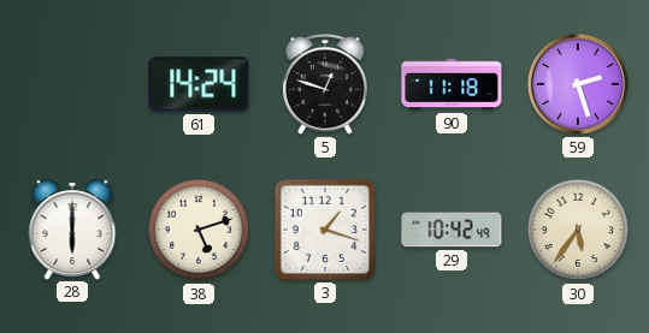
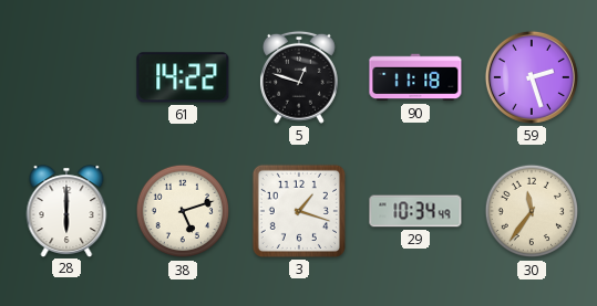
61: 14:24 -> 14:22 (183, 77)
29: 10:42 -> 10:34 (415, 211)
30: 5:36 -> 11:36 (532, 211)
